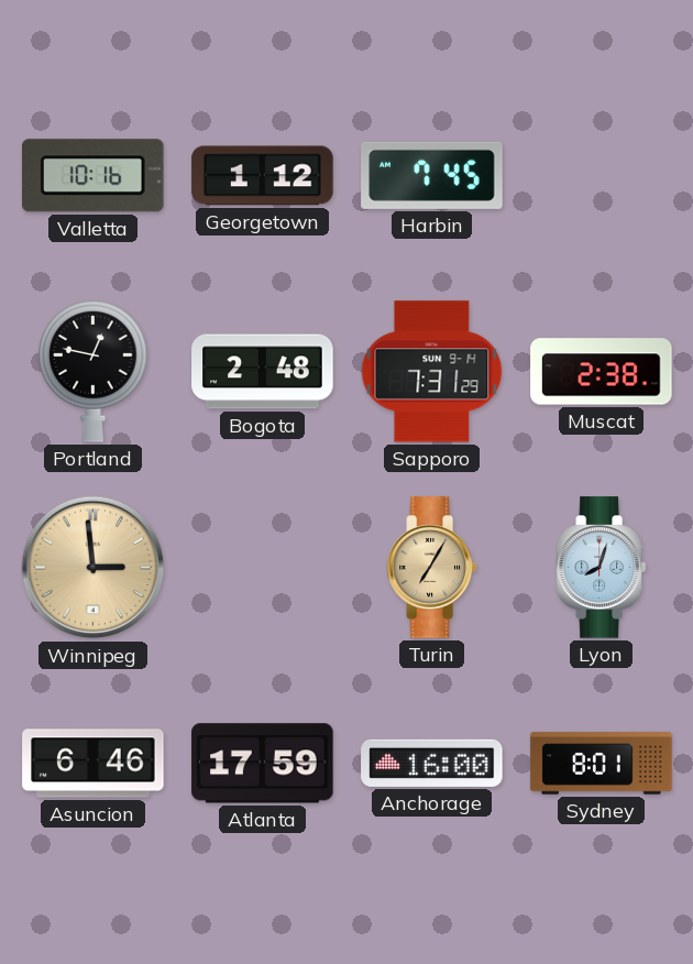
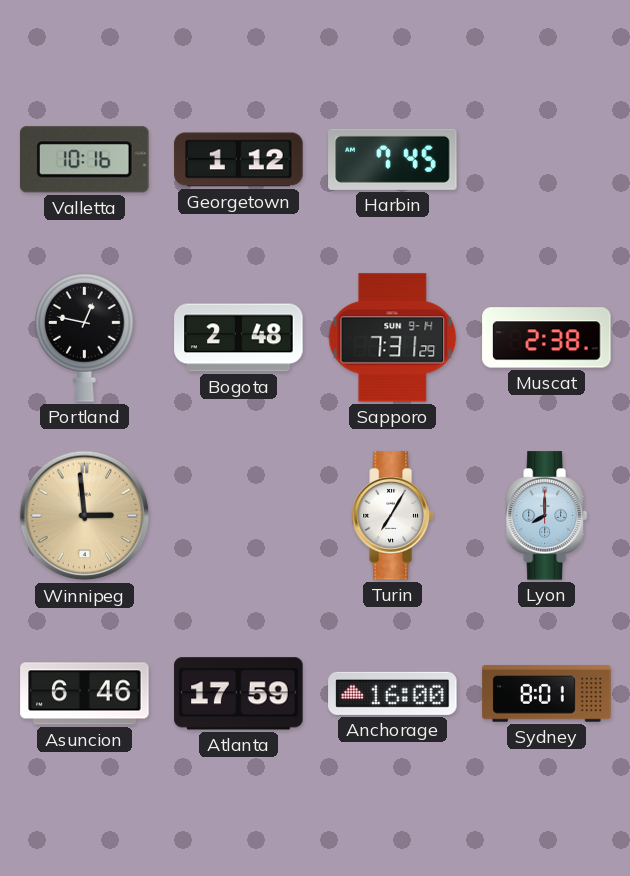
Turin dial: champagne -> white (392, 516)
Lyon: 8:03 -> 8:00 (546, 516)
